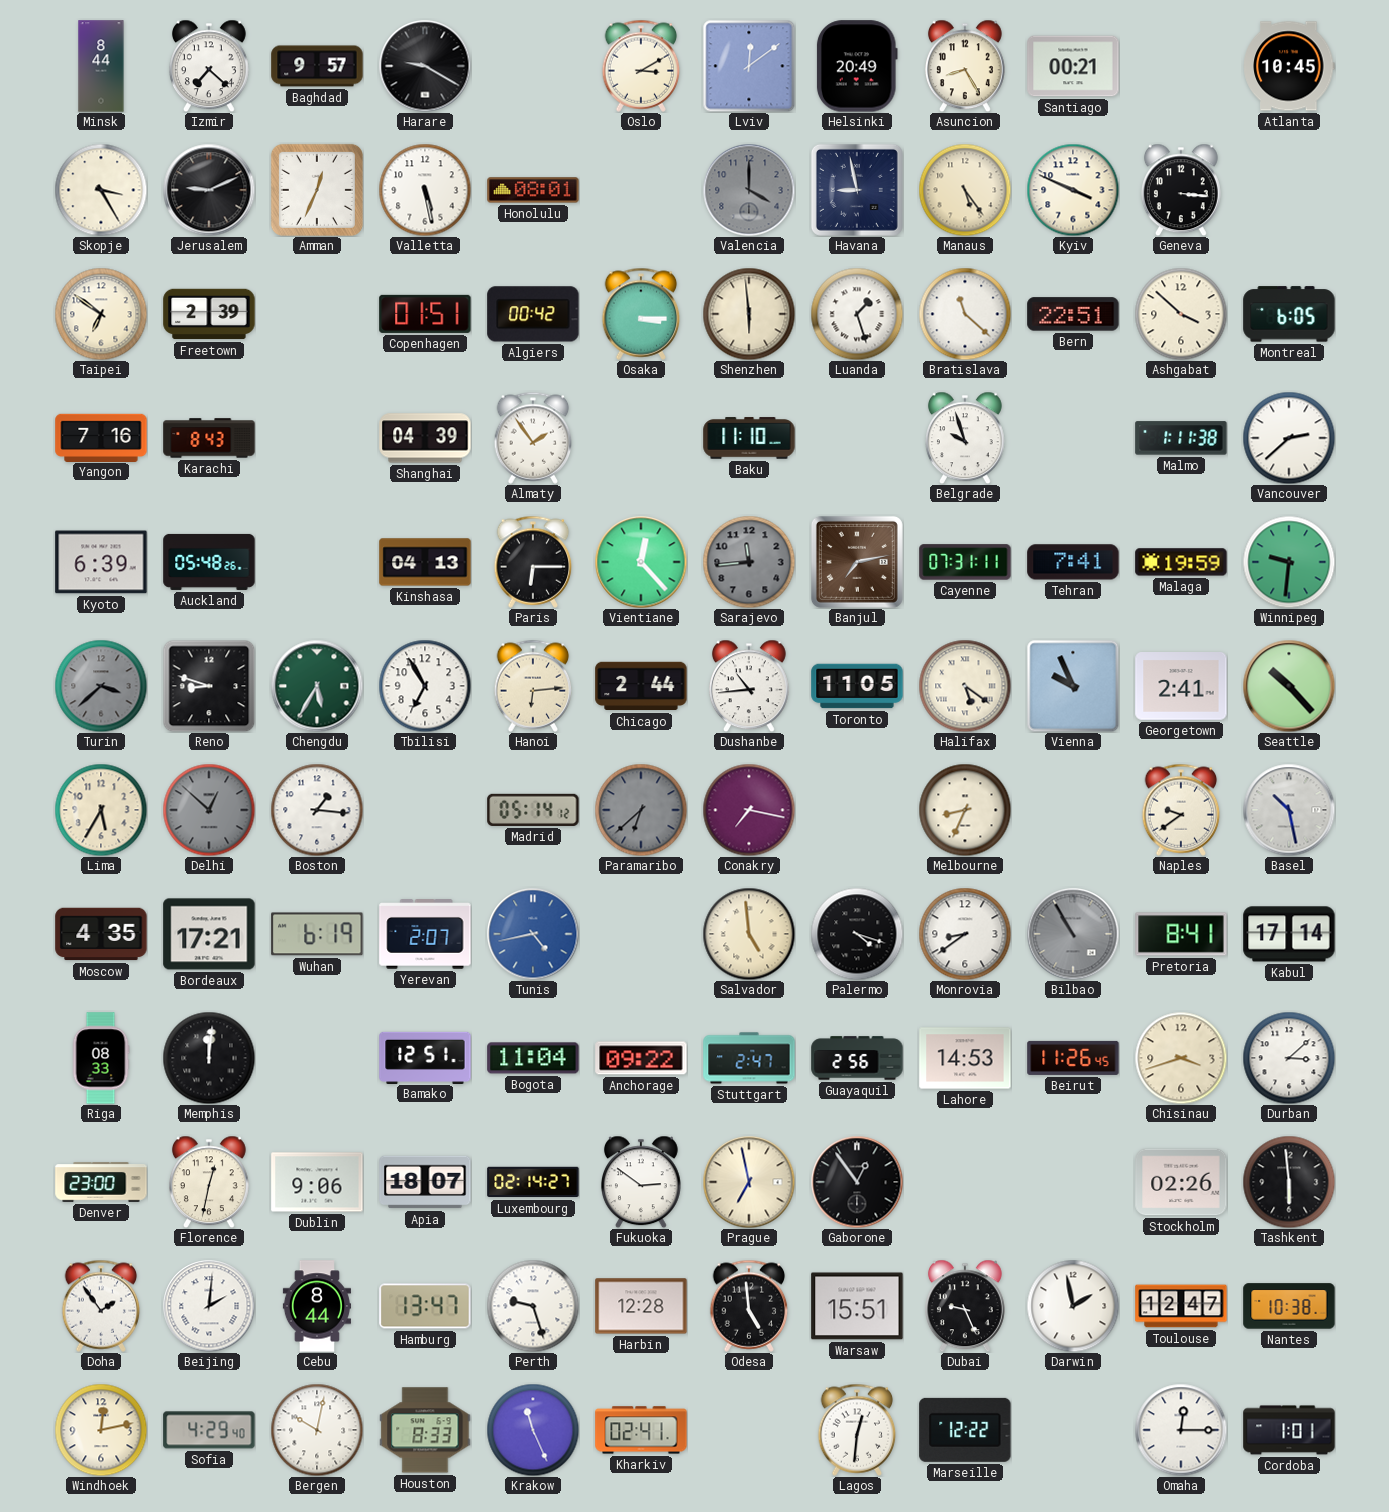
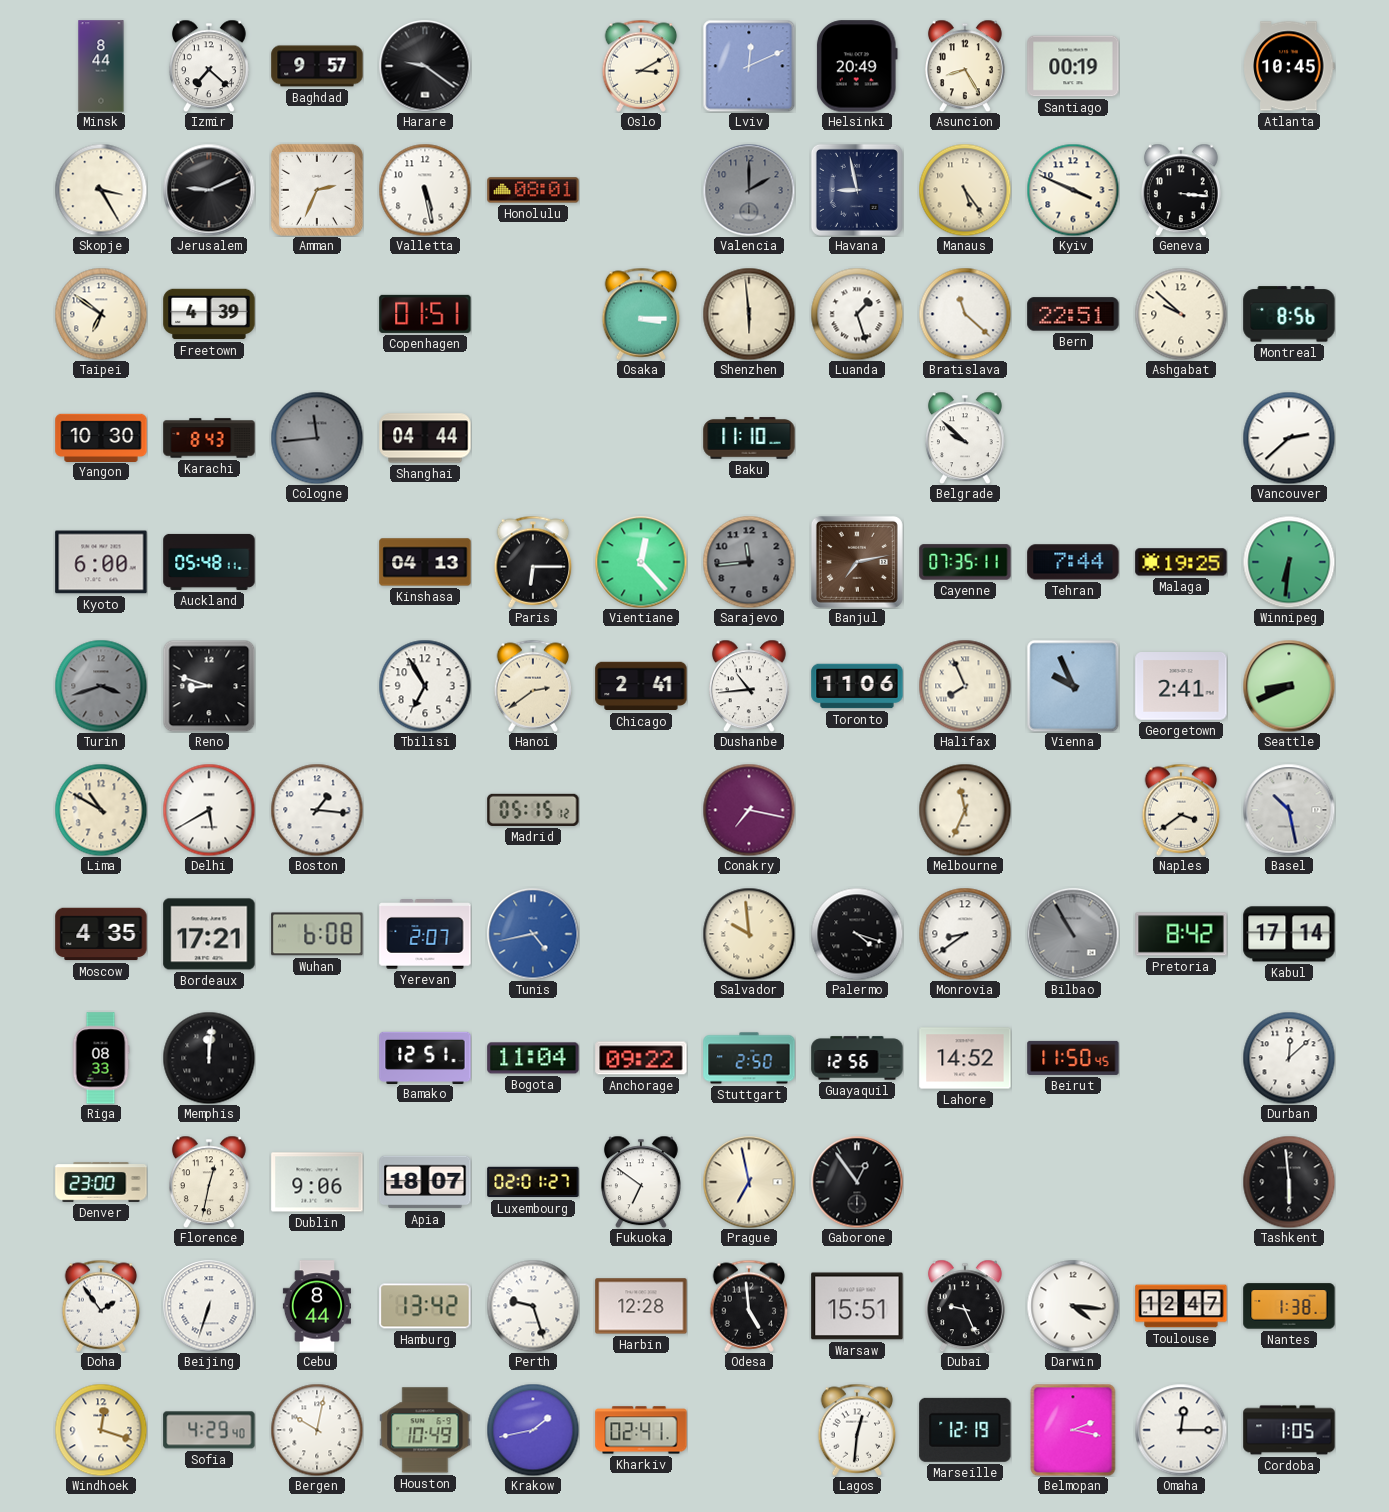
Harare: 9:20 -> 9:21 (425, 66)
Lviv: 12:09 -> 12:11 (749, 66)
Santiago: 00:21 -> 00:19 (1073, 66)
Amman: 12:34 -> 2:34 (317, 190)
Valencia: 4:00 -> 2:00 (749, 190)
Freetown: 2:39 -> 4:39 (209, 314)
Algiers: 00:42 -> none (533, 314)
Ashgabat: 3:52 -> 9:52 (1181, 314)
Montreal: 6:05 -> 8:56 (1289, 314)
Yangon: 7:16 -> 10:30 (101, 437)
Cologne: none -> 11:44 (317, 438)
Shanghai: 04:39 -> 04:44 (425, 438)
Almaty: 1:54 -> none (533, 438)
Belgrade: 9:57 -> 9:52 (965, 438)
Malmo: 1:11 -> none (1181, 438)
Kyoto: 6:39 -> 6:00 (101, 562)
Auckland: 05:48:26 -> 05:48:11 (209, 562)
Cayenne: 07:31 -> 07:35 (965, 562)
Tehran: 7:41 -> 7:44 (1073, 562)
Malaga: 19:59 -> 19:25 (1181, 562)
Winnipeg: 9:31 -> 6:31 (1289, 562)
Turin: 3:38 -> 3:42 (101, 686)
Chengdu: 5:35 -> none (317, 686)
Hanoi: 6:14 -> 2:39 (533, 686)
Chicago: 2:44 -> 2:41 (641, 686)
Toronto: 11:05 -> 11:06 (857, 686)
Halifax: 5:21 -> 7:56 (965, 686)
Seattle: 10:23 -> 8:41 (1289, 686)
Lima: 5:35 -> 10:50 (101, 810)
Delhi: 12:52 -> 5:40 (209, 810)
Delhi dial: grey -> white (209, 810)
Madrid: 05:14 -> 05:15 (533, 810)
Paramaribo: 6:38 -> none (641, 810)
Melbourne: 8:34 -> 11:34 (965, 810)
Naples: 9:39 -> 3:39 (1181, 810)
Wuhan: 6:19 -> 6:08 (317, 934)
Salvador: 4:59 -> 9:59 (749, 934)
Pretoria: 8:41 -> 8:42 (1181, 934)
Stuttgart: 2:47 -> 2:50 (749, 1058)
Guayaquil: 2:56 -> 12:56 (857, 1058)
Lahore: 14:53 -> 14:52 (965, 1058)
Beirut: 11:26 -> 11:50 (1073, 1058)
Chisinau: 3:42 -> none (1181, 1058)
Durban: 3:08 -> 12:08 (1289, 1058)
Luxembourg: 02:14 -> 02:01 (533, 1182)
Fukuoka: 2:51 -> 6:51 (641, 1182)
Stockholm: 02:26 -> none (1181, 1182)
Beijing: 2:01 -> 6:33 (209, 1306)
Hamburg: 13:47 -> 13:42 (425, 1306)
Darwin: 1:58 -> 4:16 (1073, 1306)
Nantes: 10:38 -> 1:38 (1289, 1306)
Windhoek: 12:13 -> 12:18 (101, 1430)
Houston: 8:33 -> 10:49 (425, 1430)
Krakow: 11:26 -> 1:43 (533, 1430)
Marseille: 12:22 -> 12:19 (965, 1430)
Belmopan: none -> 2:17 (1073, 1430)
Cordoba: 1:01 -> 1:05 (1289, 1430)
